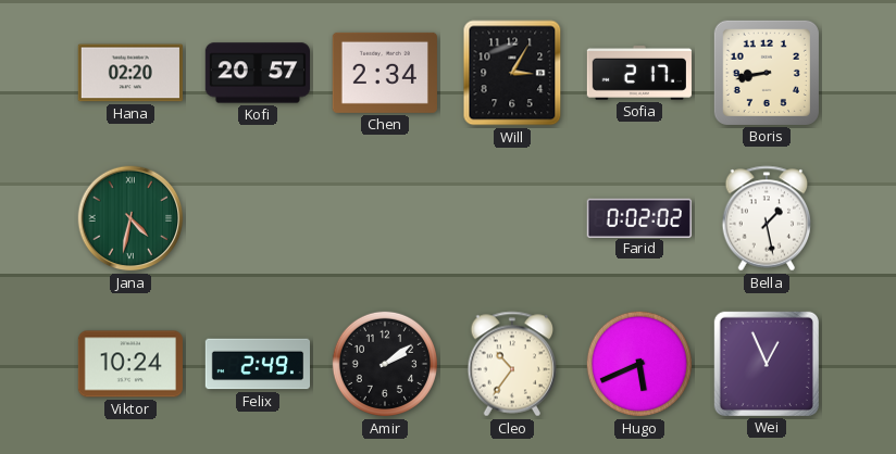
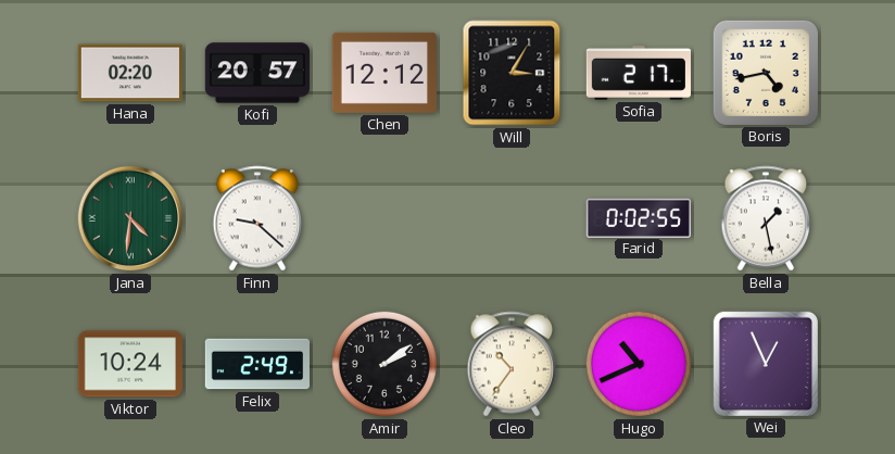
Chen: 2:34 -> 12:12 (385, 73)
Boris: 8:43 -> 4:43 (766, 73)
Jana: 4:32 -> 4:31 (130, 218)
Finn: none -> 9:22 (257, 218)
Farid: 0:02:02 -> 0:02:55 (639, 217)
Hugo: 5:41 -> 10:41 (639, 364)
